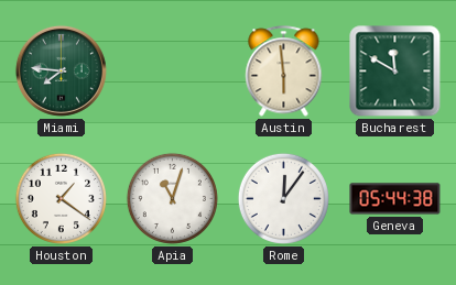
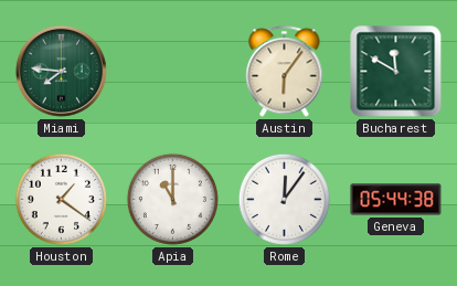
Austin: 5:59 -> 6:06 (285, 72)
Apia: 11:03 -> 11:00 (172, 199)
